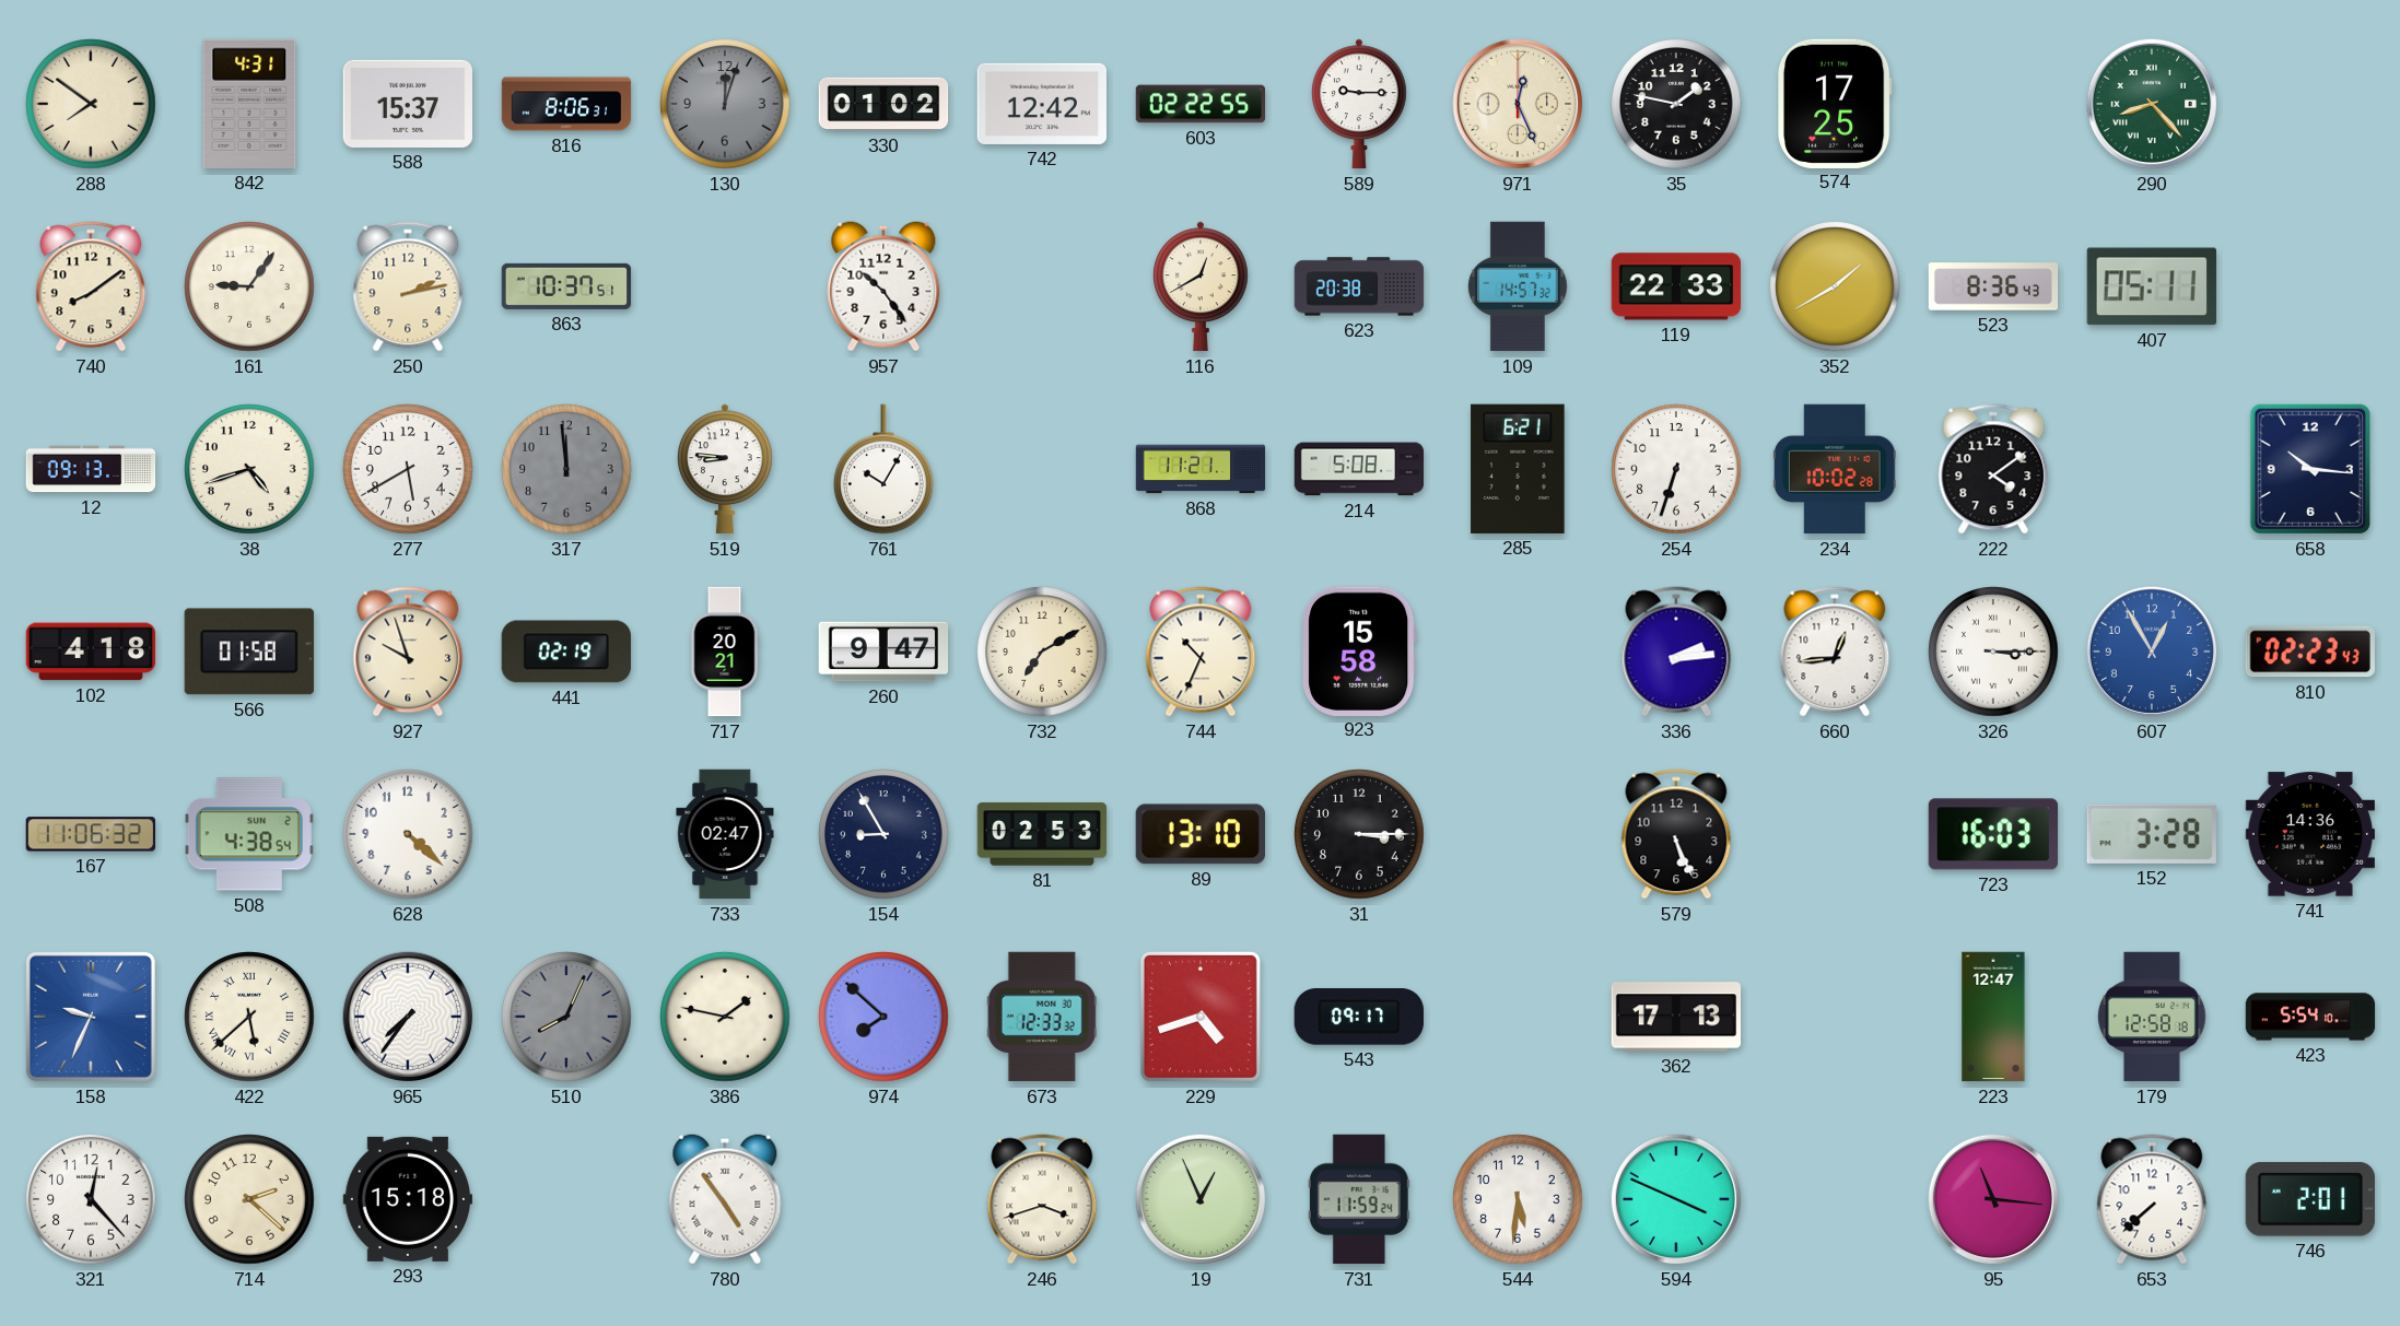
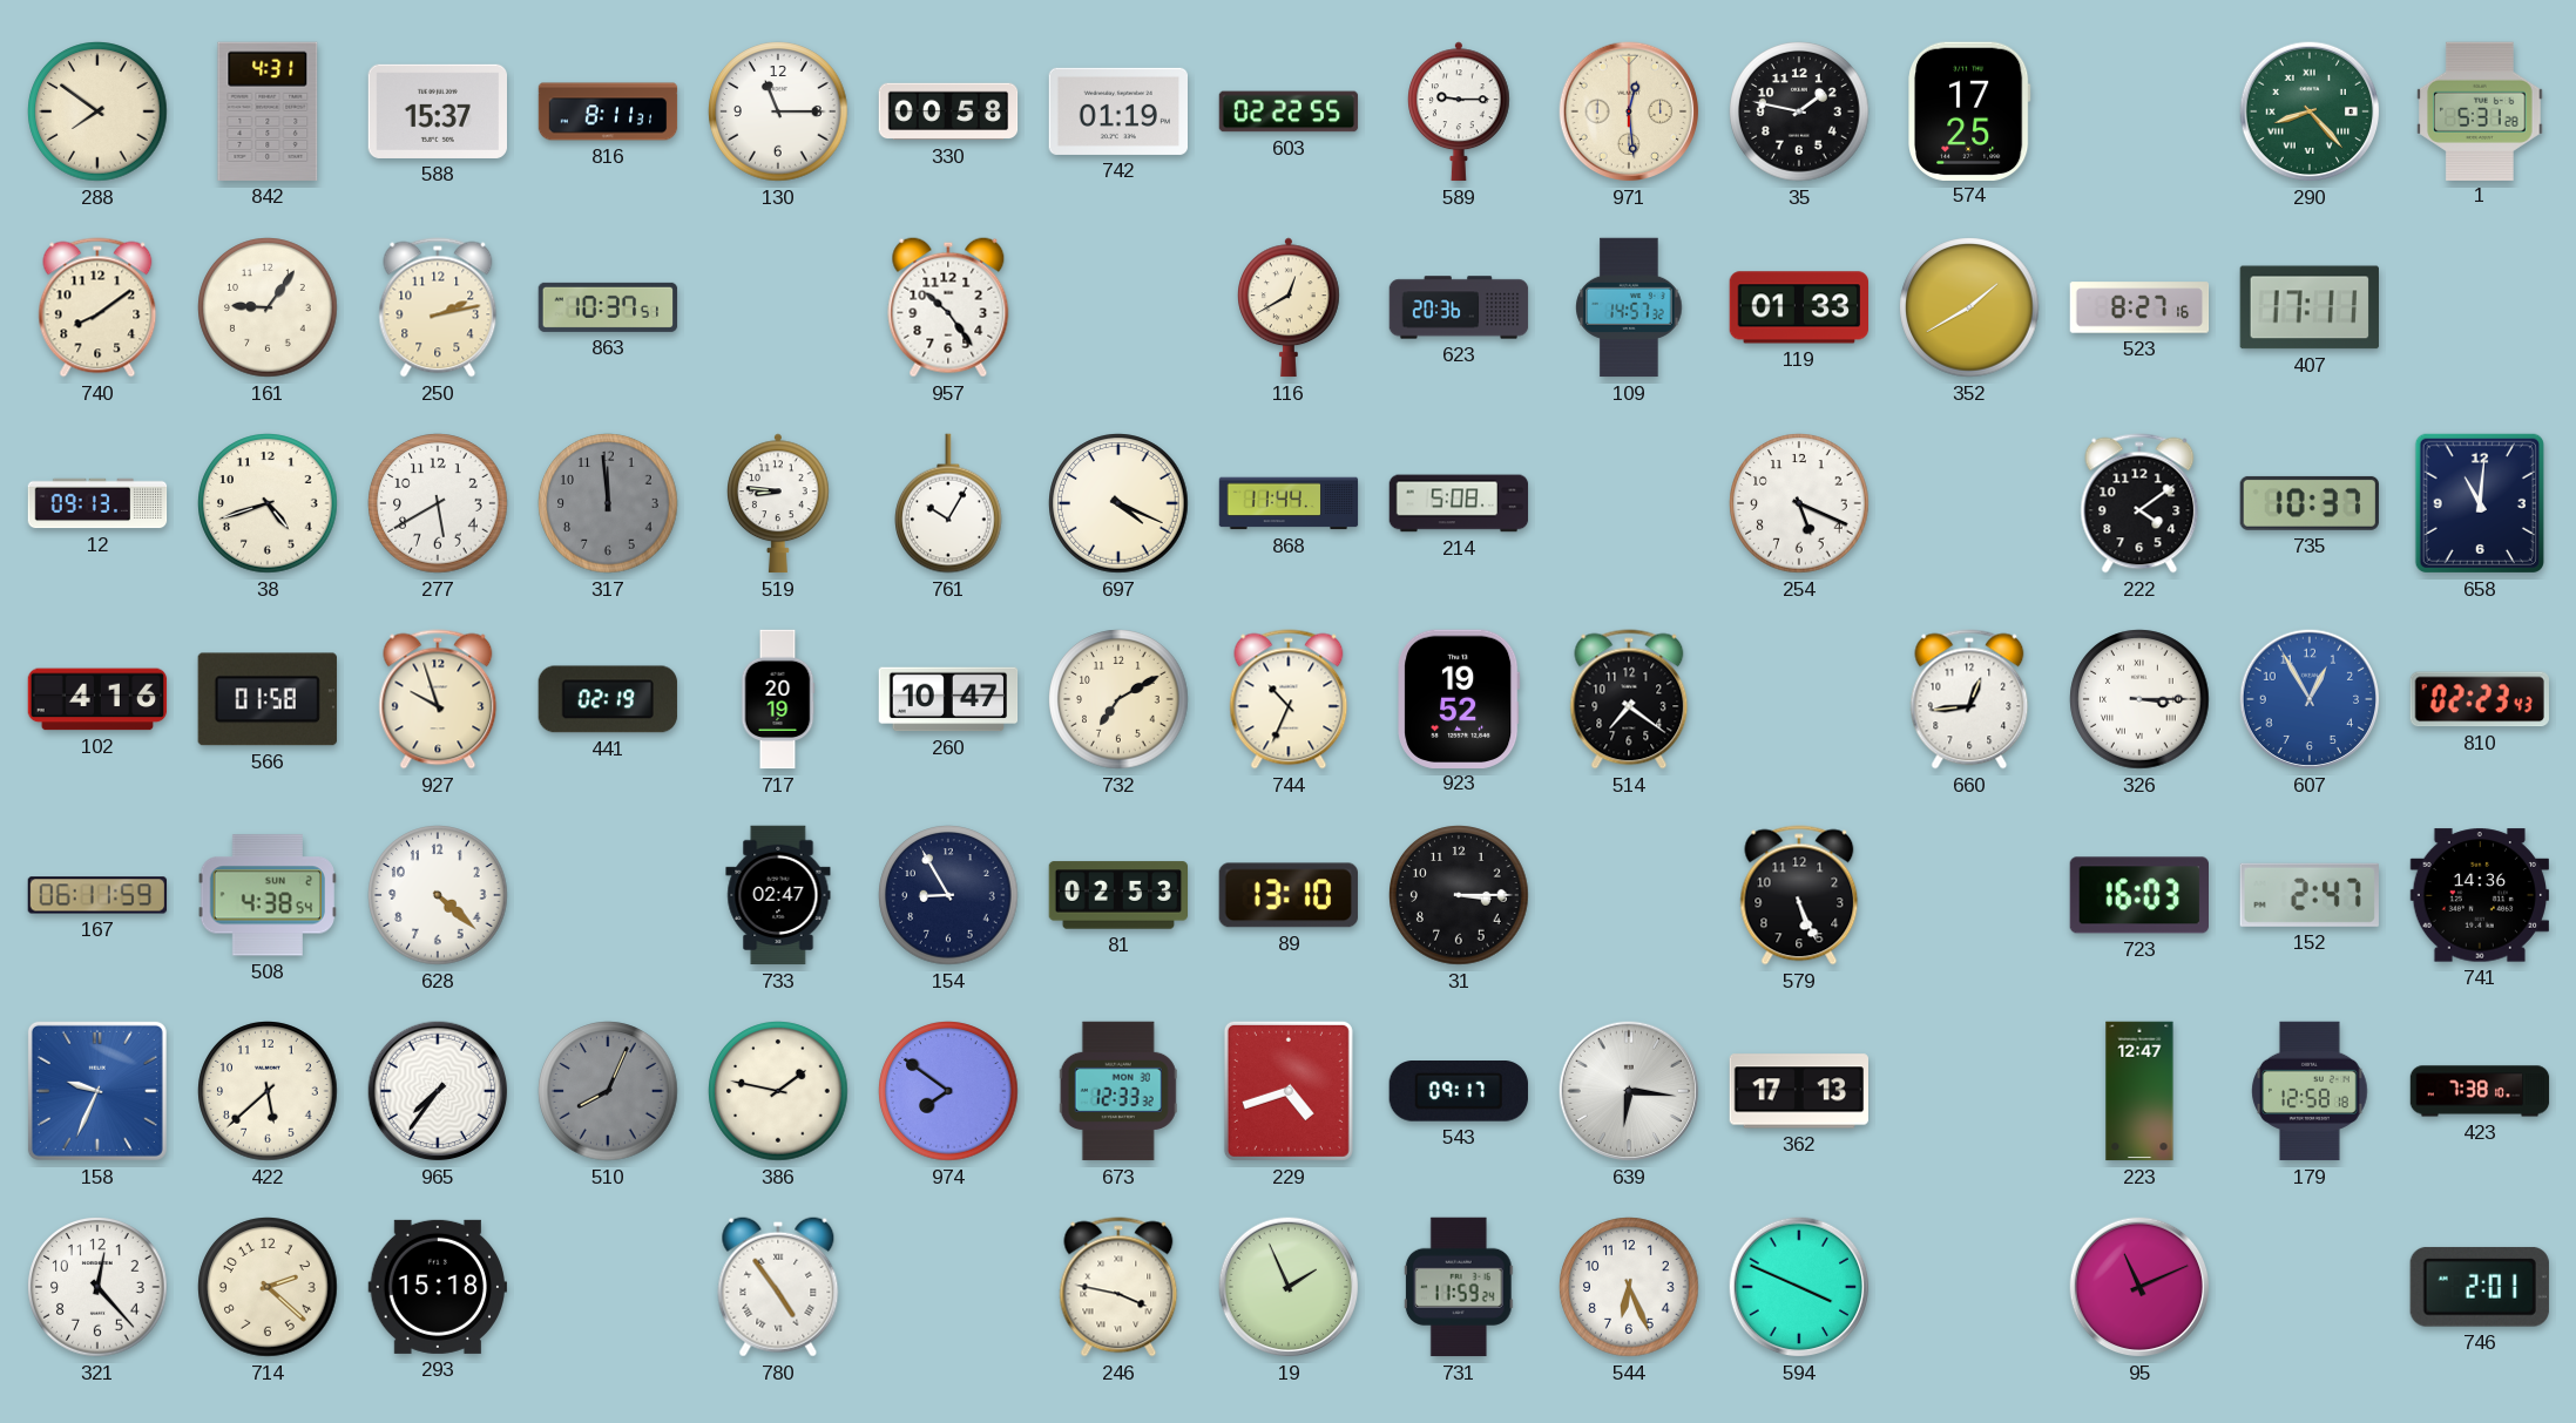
816: 8:06 -> 8:11 (608, 111)
130: 12:03 -> 11:15 (778, 111)
130 dial: grey -> white (778, 111)
330: 01:02 -> 00:58 (948, 111)
742: 12:42 -> 01:19 (1117, 111)
971: 12:26 -> 12:29 (1629, 111)
1: none -> 5:31 (2480, 110)
623: 20:38 -> 20:36 (1459, 307)
119: 22:33 -> 01:33 (1798, 307)
523: 8:36 -> 8:27 (2139, 307)
407: 05:11 -> 17:11 (2308, 307)
697: none -> 4:19 (1118, 503)
868: 11:21 -> 11:44 (1289, 503)
285: 6:21 -> none (1518, 469)
254: 6:33 -> 5:19 (1799, 503)
234: 10:02 -> none (1835, 469)
735: none -> 10:37 (2310, 503)
658: 10:16 -> 11:01 (2480, 503)
102: 4:18 -> 4:16 (97, 699)
717: 20:21 -> 20:19 (778, 699)
260: 9:47 -> 10:47 (948, 699)
923: 15:58 -> 19:52 (1460, 698)
514: none -> 7:21 (1629, 699)
336: 2:14 -> none (1676, 652)
167: 11:06 -> 06:11 (97, 895)
152: 3:28 -> 2:47 (2310, 895)
422 numerals: Roman -> Arabic (268, 1091)
974: 7:52 -> 7:51 (948, 1091)
639: none -> 6:16 (1629, 1091)
423: 5:54 -> 7:38 (2480, 1091)
246: 3:42 -> 3:47 (1118, 1287)
19: 12:56 -> 1:56 (1289, 1287)
544: 5:31 -> 6:26 (1629, 1287)
95: 11:16 -> 11:11 (2139, 1287)
653: 7:38 -> none (2152, 1199)
